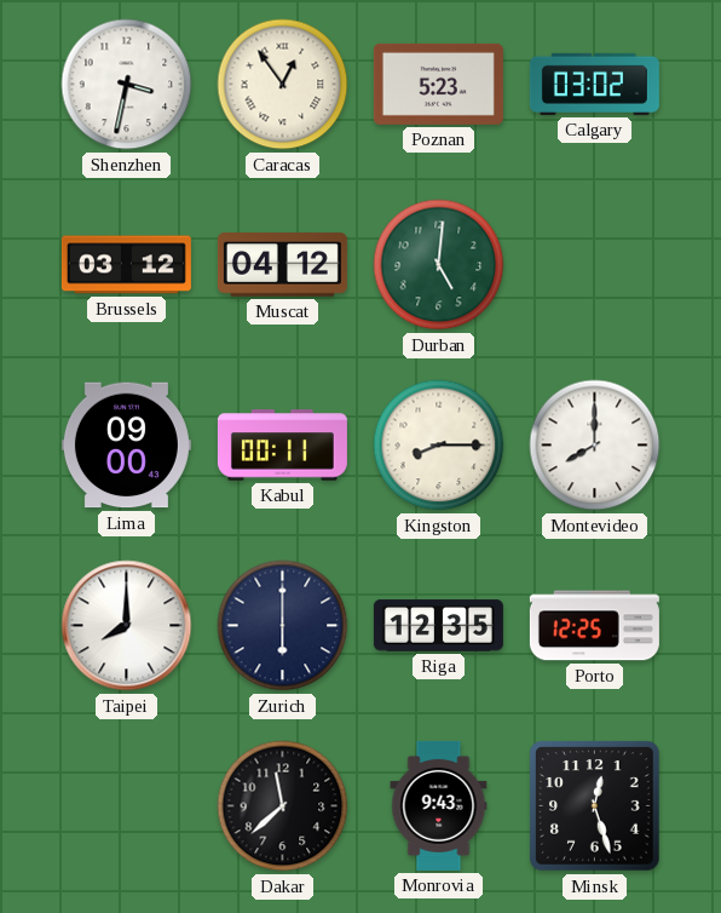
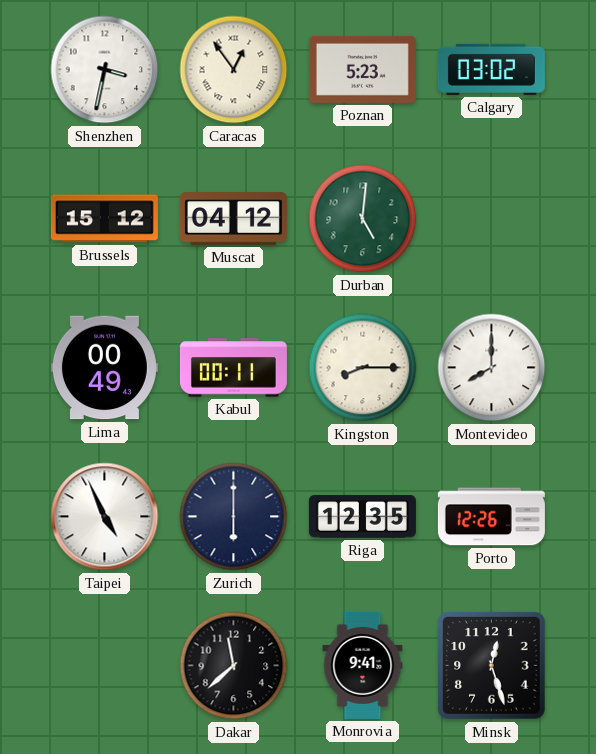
Brussels: 03:12 -> 15:12 (104, 219)
Lima: 09:00 -> 00:49 (104, 368)
Taipei: 8:00 -> 4:56 (105, 517)
Porto: 12:25 -> 12:26 (491, 517)
Monrovia: 9:43 -> 9:41 (363, 665)
